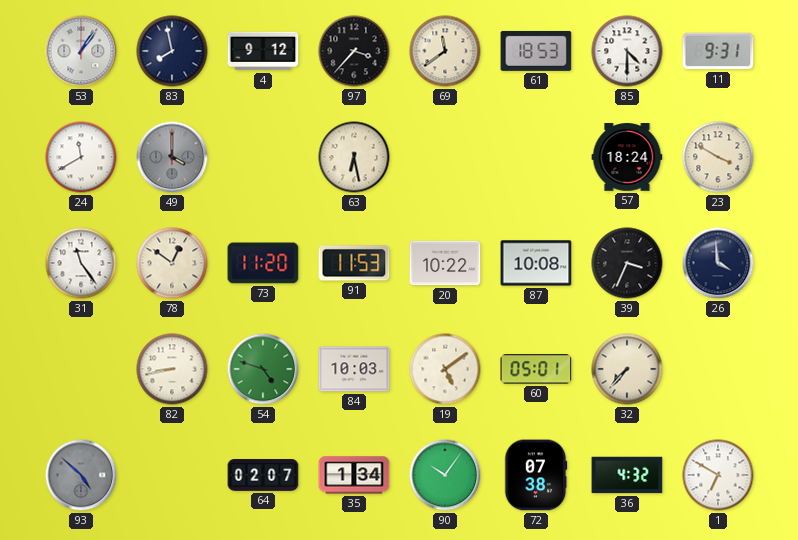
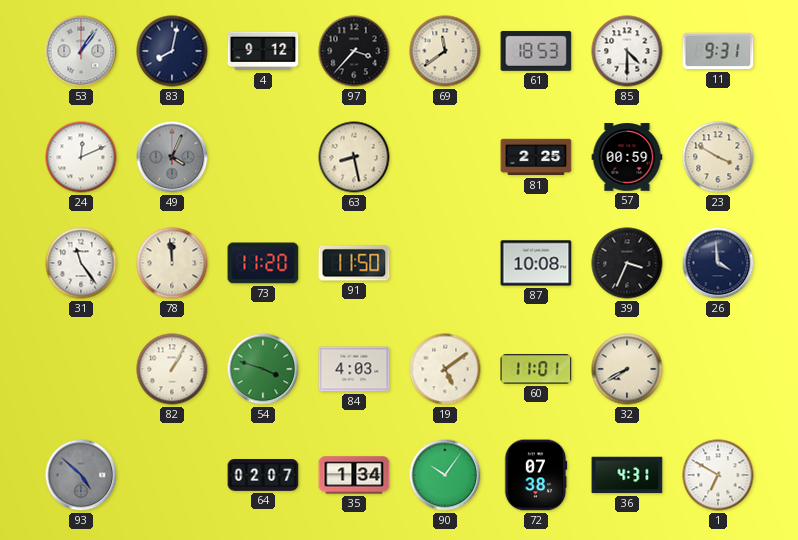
83: 7:58 -> 8:02 (172, 51)
24: 11:40 -> 12:11 (81, 157)
49: 4:00 -> 4:04 (172, 157)
63: 6:28 -> 8:28 (354, 157)
81: none -> 2:25 (536, 157)
57: 18:24 -> 00:59 (627, 157)
78: 12:51 -> 11:59 (172, 263)
91: 11:53 -> 11:50 (354, 263)
20: 10:22 -> none (445, 263)
82: 8:43 -> 1:05 (172, 369)
54: 4:48 -> 3:48 (263, 369)
84: 10:03 -> 4:03 (354, 369)
60: 05:01 -> 11:01 (536, 369)
32: 7:37 -> 7:40 (627, 369)
36: 4:32 -> 4:31 (627, 475)
